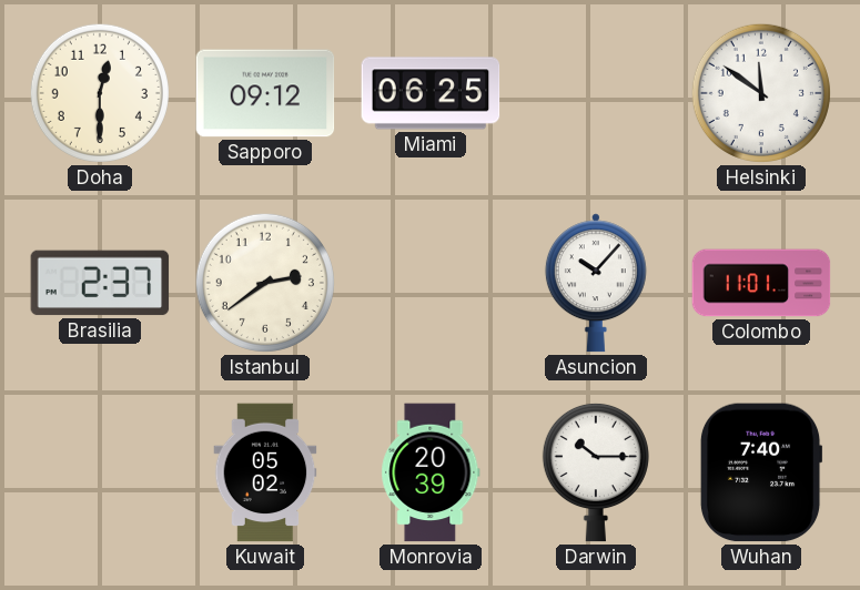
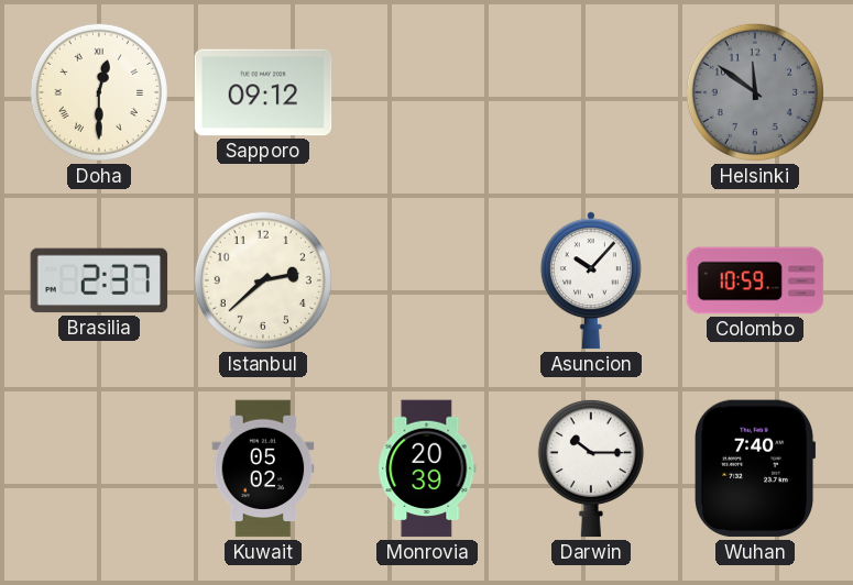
Doha numerals: Arabic -> Roman (99, 92)
Miami: 06:25 -> none (431, 93)
Helsinki dial: white -> grey (755, 92)
Istanbul: 2:39 -> 2:38 (263, 280)
Colombo: 11:01 -> 10:59 (755, 280)
